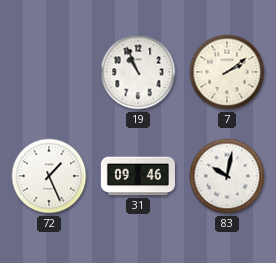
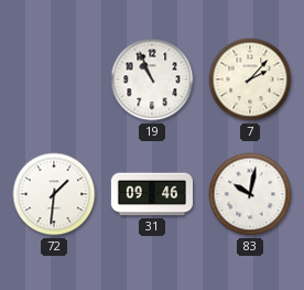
7: 2:09 -> 2:07 (250, 79)
72: 1:26 -> 1:31 (54, 194)
